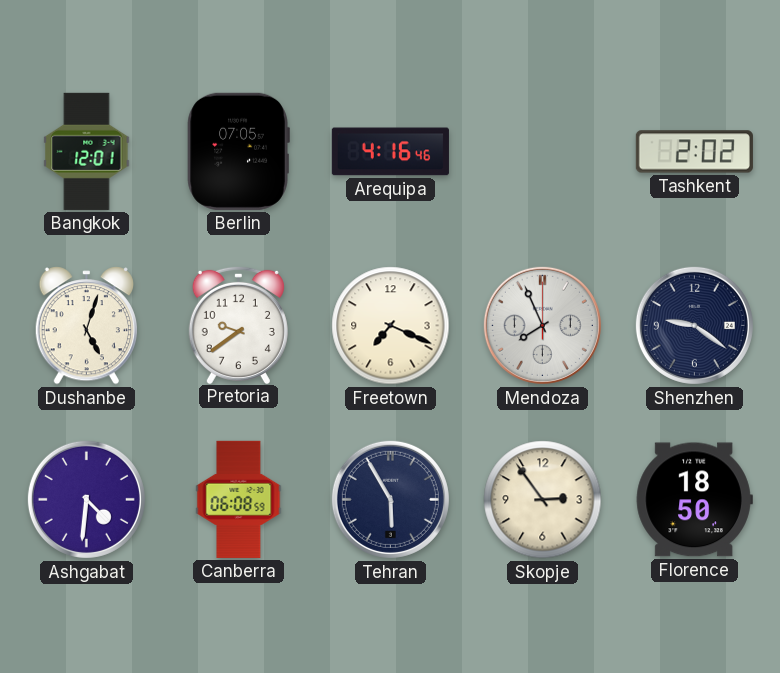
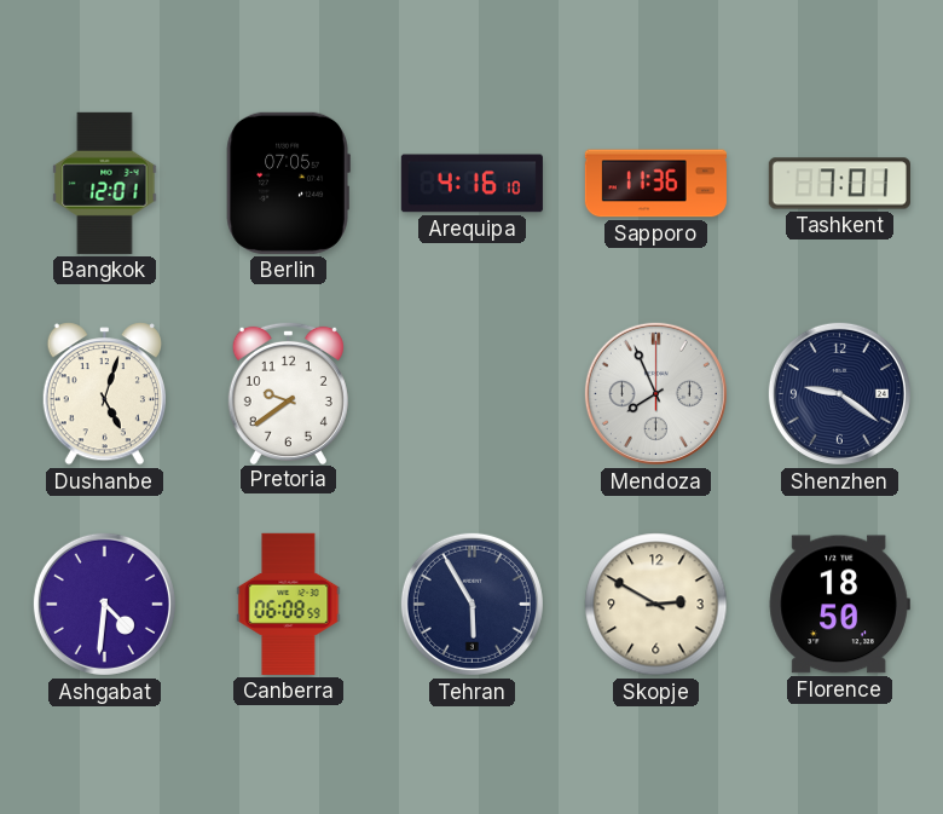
Arequipa: 4:16:46 -> 4:16:10 (471, 184)
Sapporo: none -> 11:36 (655, 184)
Tashkent: 2:02 -> 7:01 (839, 184)
Freetown: 7:19 -> none (391, 326)
Skopje: 2:54 -> 2:50 (656, 605)
